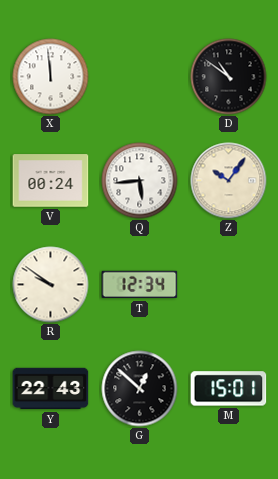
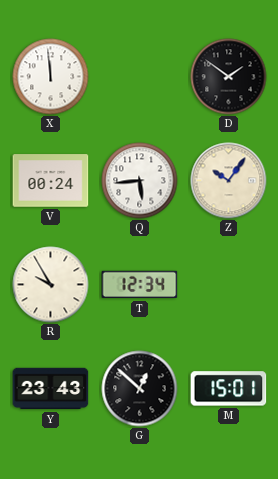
D: 10:51 -> 1:51 (229, 77)
R: 9:51 -> 9:55 (51, 285)
Y: 22:43 -> 23:43 (51, 389)
